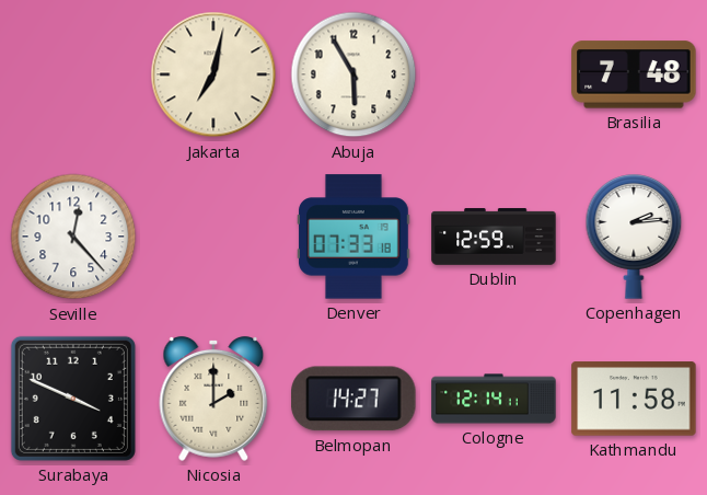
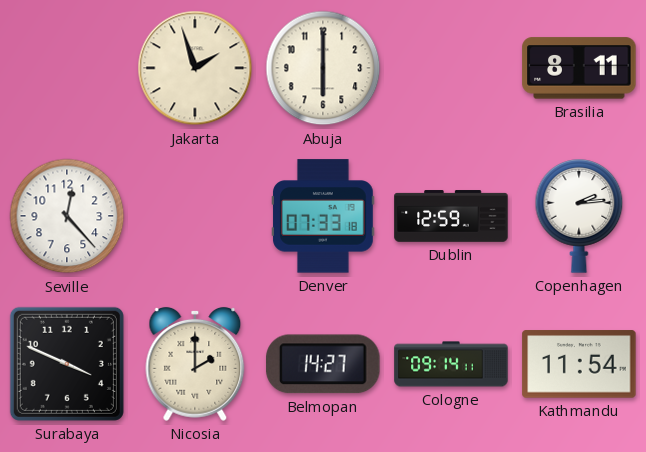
Jakarta: 7:02 -> 1:57 (195, 68)
Abuja: 5:55 -> 6:00 (323, 68)
Brasilia: 7:48 -> 8:11 (579, 68)
Cologne: 12:14 -> 09:14 (451, 364)
Kathmandu: 11:58 -> 11:54 (579, 364)
